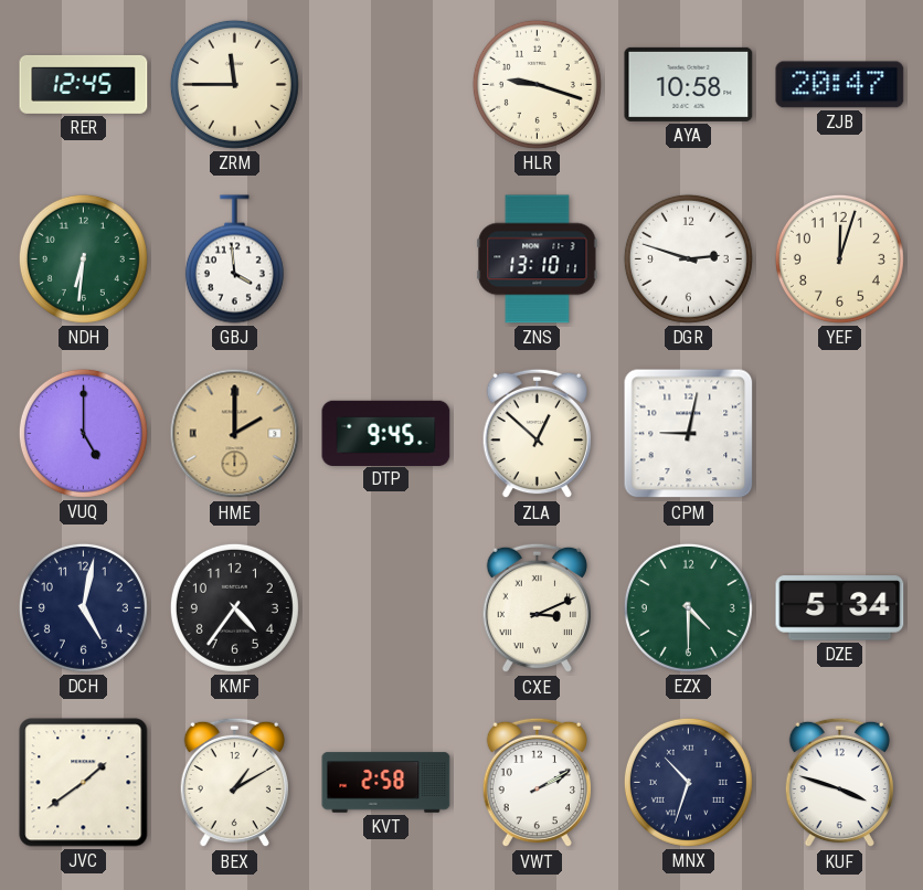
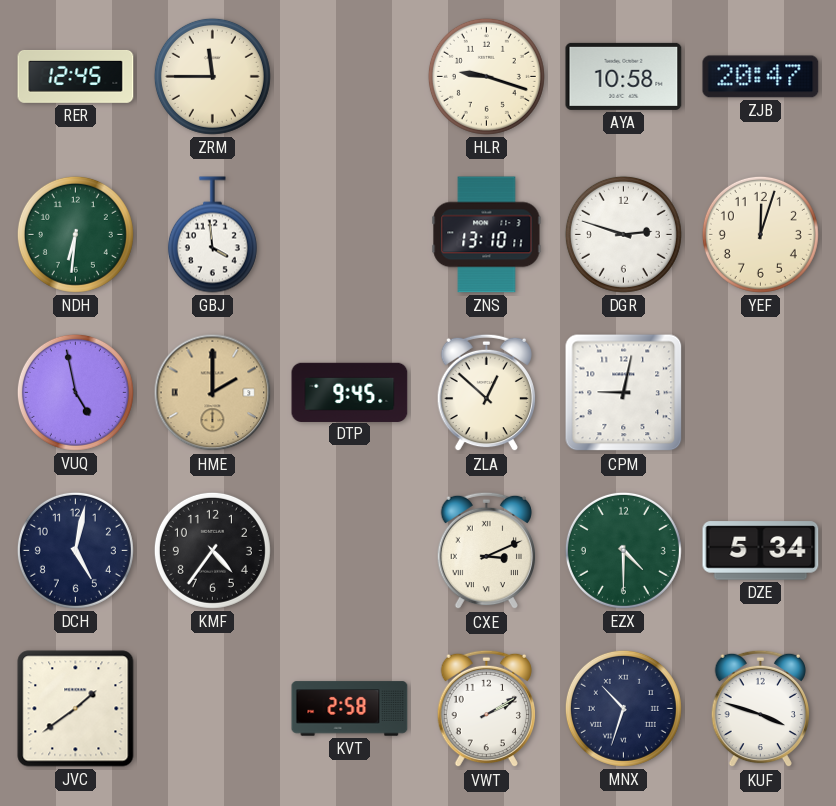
VUQ: 5:00 -> 4:58 (75, 392)
BEX: 1:10 -> none (234, 783)
